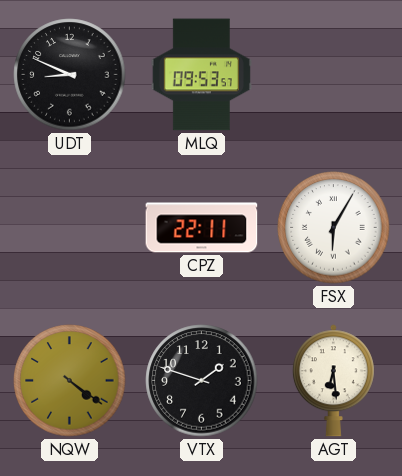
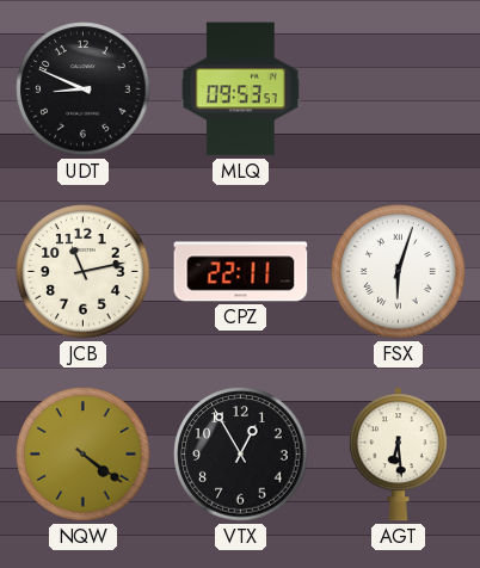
JCB: none -> 11:13 (84, 272)
FSX: 6:05 -> 6:03 (399, 272)
VTX: 1:48 -> 12:55 (241, 455)
